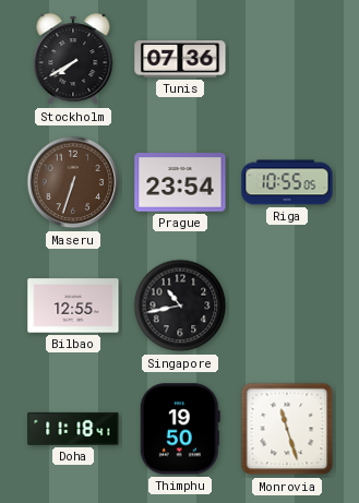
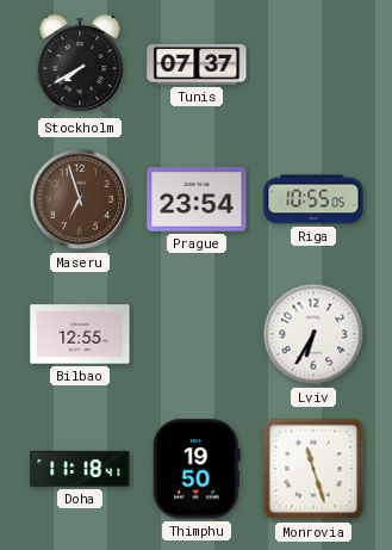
Tunis: 07:36 -> 07:37 (197, 64)
Maseru: 6:33 -> 6:57 (80, 199)
Singapore: 10:43 -> none (180, 306)
Lviv: none -> 6:35 (313, 334)
